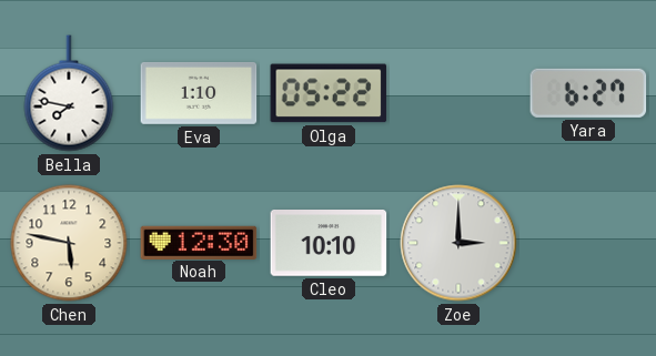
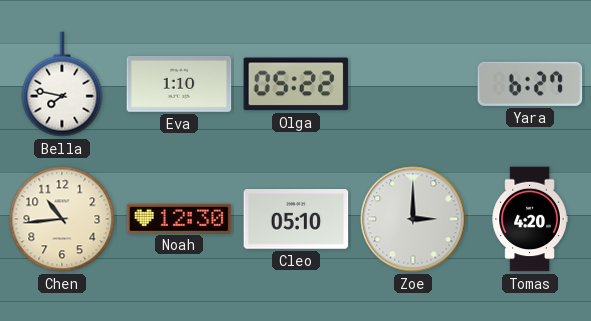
Chen: 5:47 -> 10:44 (62, 219)
Cleo: 10:10 -> 05:10 (296, 219)
Tomas: none -> 4:20 (530, 219)
